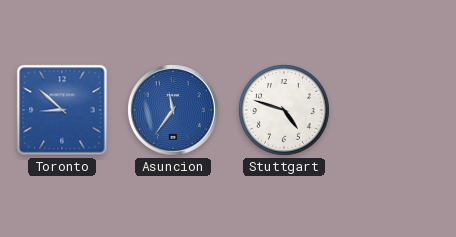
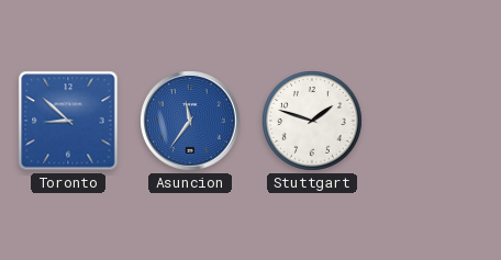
Stuttgart: 4:48 -> 1:48 (312, 121)
